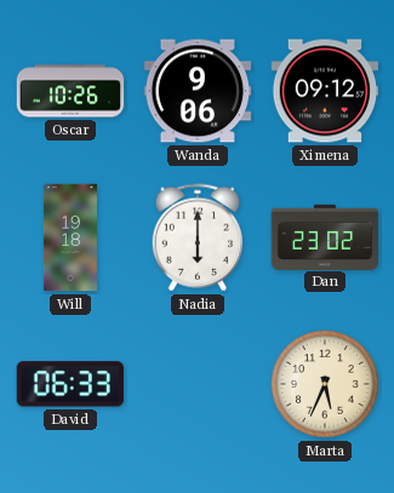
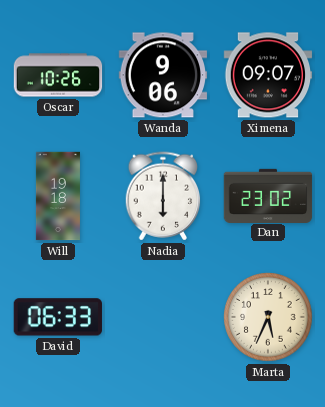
Ximena: 09:12 -> 09:07 (268, 75)
